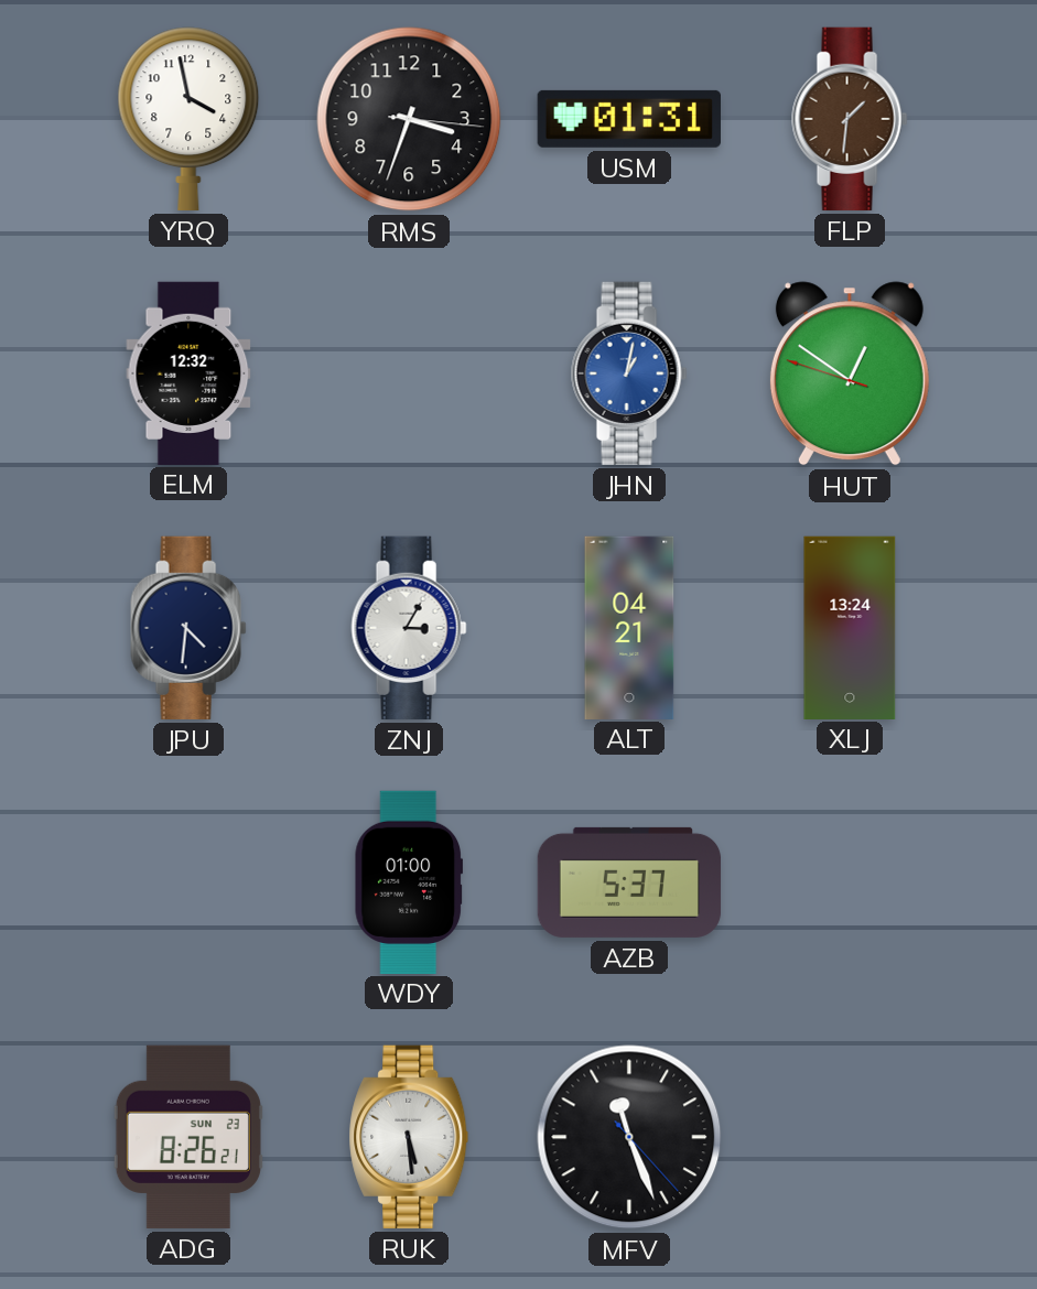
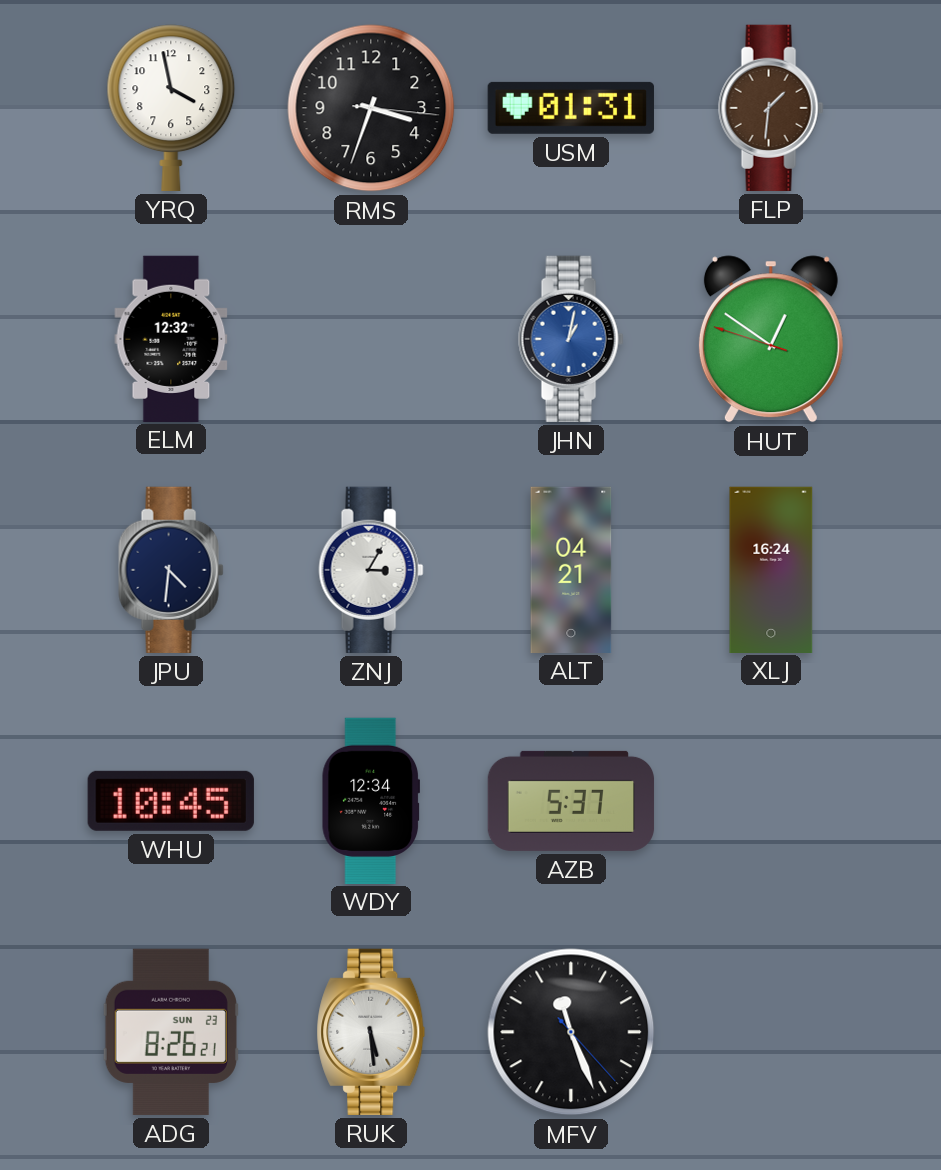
XLJ: 13:24 -> 16:24 (771, 569)
WHU: none -> 10:45 (171, 801)
WDY: 01:00 -> 12:34 (370, 800)
